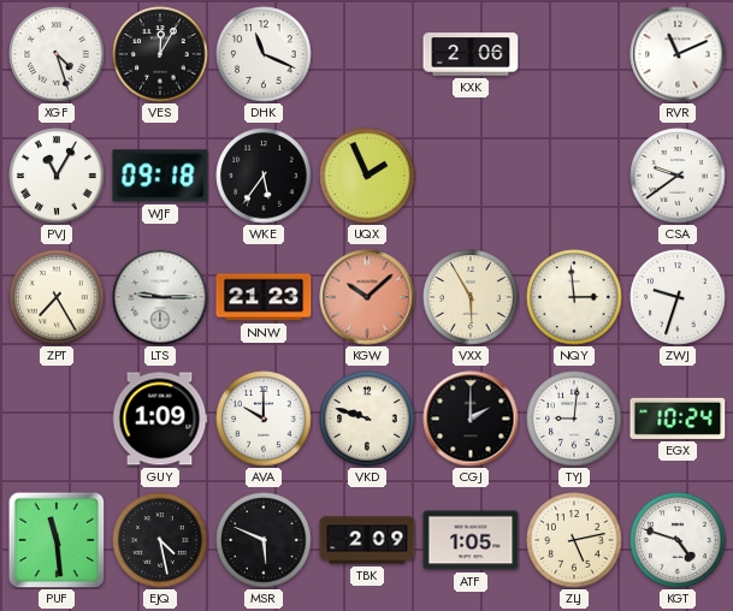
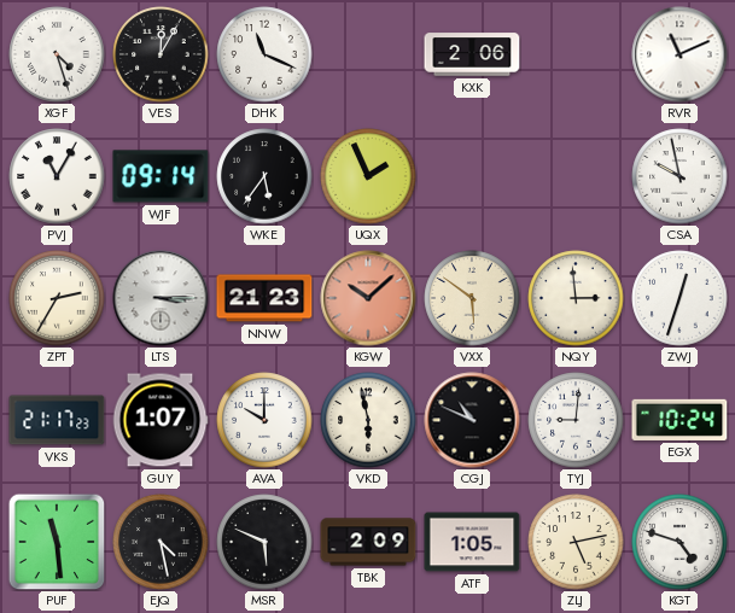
WJF: 09:18 -> 09:14 (161, 176)
CSA: 9:39 -> 9:58 (679, 176)
ZPT: 7:25 -> 2:35 (57, 298)
LTS: 9:15 -> 3:15 (161, 298)
VXX: 5:55 -> 5:51 (472, 298)
ZWJ: 9:33 -> 12:33 (679, 298)
VKS: none -> 21:17 (57, 420)
GUY: 1:09 -> 1:07 (161, 420)
VKD: 9:48 -> 5:58 (368, 420)
CGJ: 2:00 -> 10:49 (472, 420)
